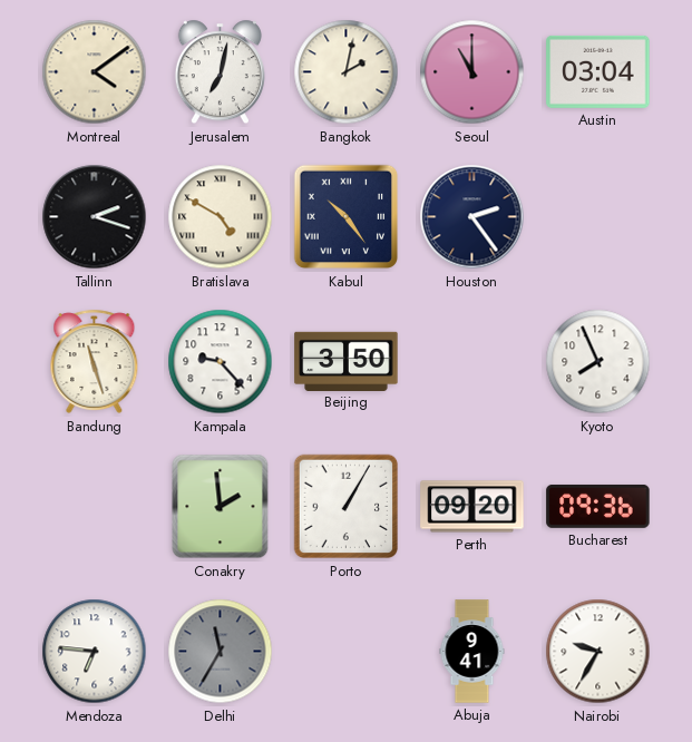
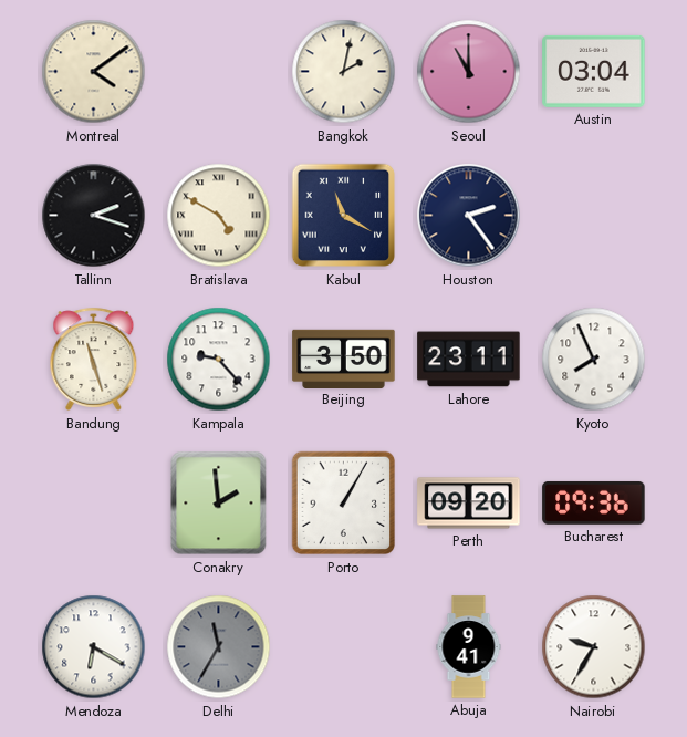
Jerusalem: 7:02 -> none (220, 72)
Kabul: 10:24 -> 11:20 (344, 216)
Lahore: none -> 23:11 (469, 360)
Mendoza: 6:46 -> 6:20 (94, 647)
